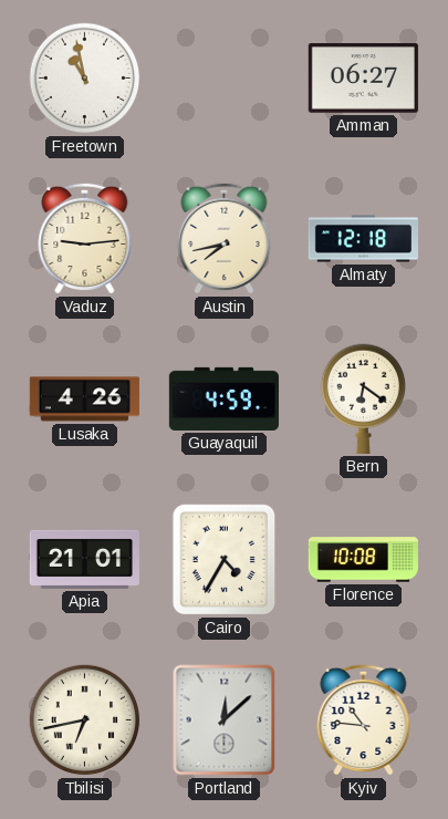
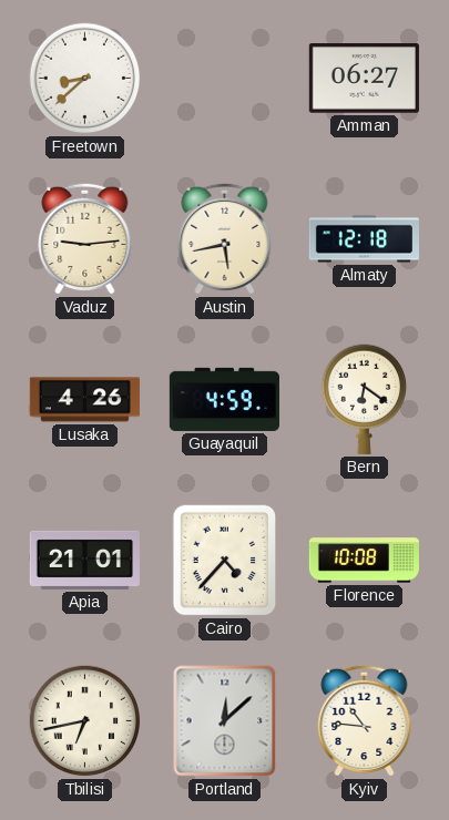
Freetown: 10:58 -> 8:38 (85, 79)
Austin: 7:43 -> 5:43 (225, 238)
Cairo: 4:35 -> 4:37 (225, 561)
